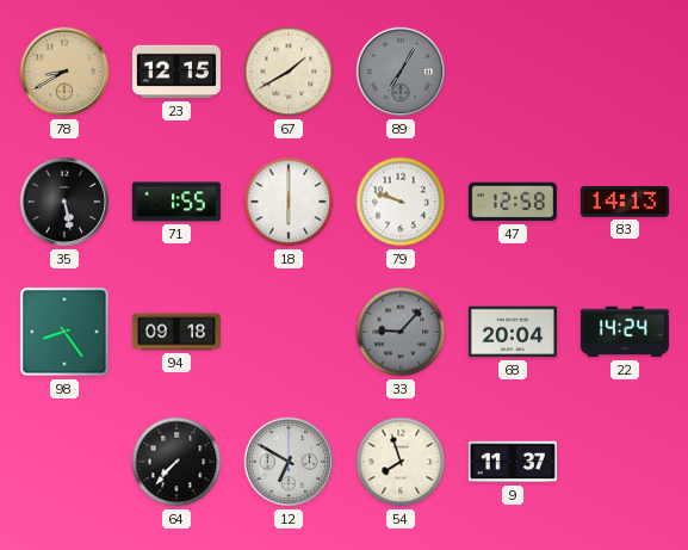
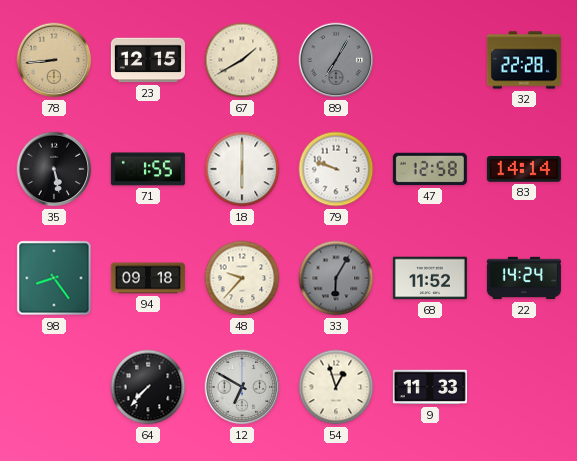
78: 8:40 -> 8:44 (54, 60)
32: none -> 22:28 (524, 60)
83: 14:13 -> 14:14 (524, 169)
48: none -> 9:37 (242, 278)
33: 9:07 -> 6:05 (336, 278)
68: 20:04 -> 11:52 (430, 278)
54: 7:57 -> 12:57 (336, 387)
9: 11:37 -> 11:33 (430, 387)
